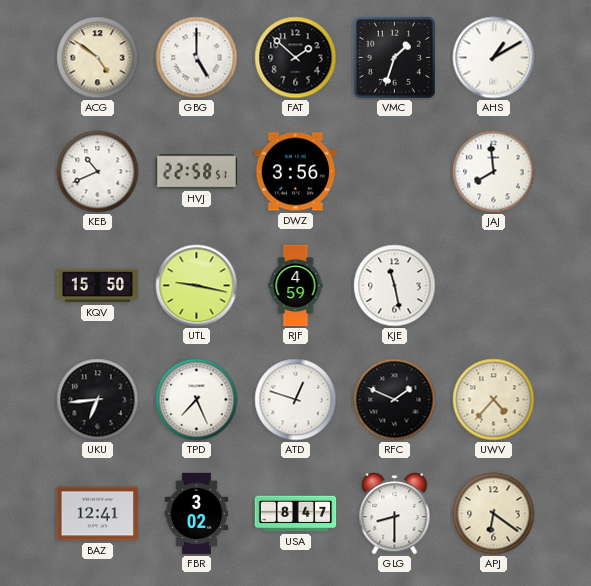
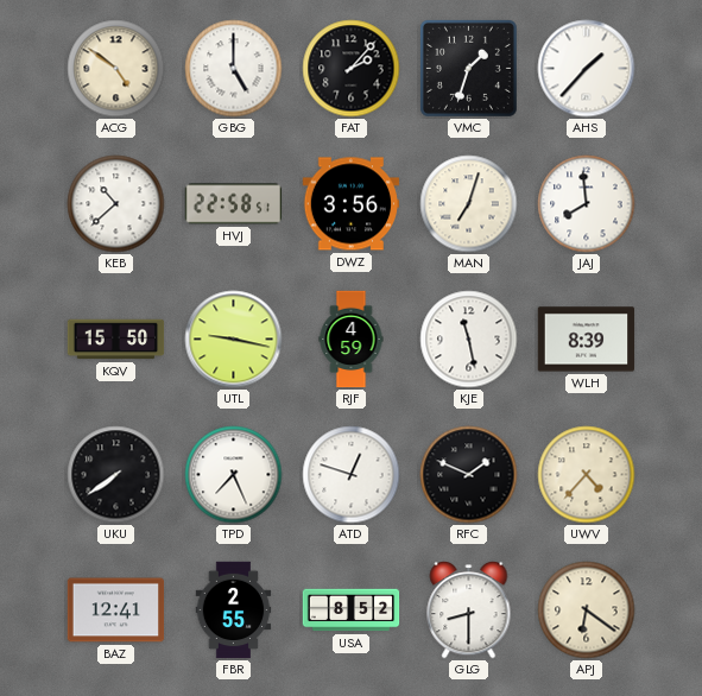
FAT: 1:52 -> 2:07 (352, 69)
AHS: 1:10 -> 1:37 (587, 69)
KEB: 10:41 -> 10:38 (116, 204)
MAN: none -> 7:03 (469, 204)
WLH: none -> 8:39 (587, 340)
UKU: 6:44 -> 7:39 (116, 475)
FBR: 3:02 -> 2:55 (234, 610)
USA: 8:47 -> 8:52 (352, 610)
